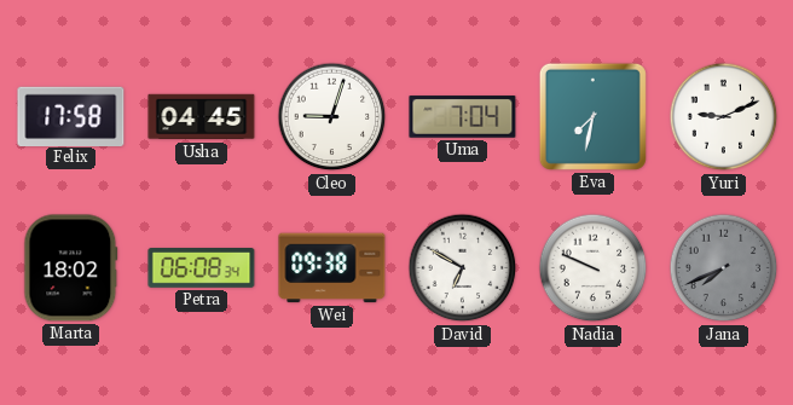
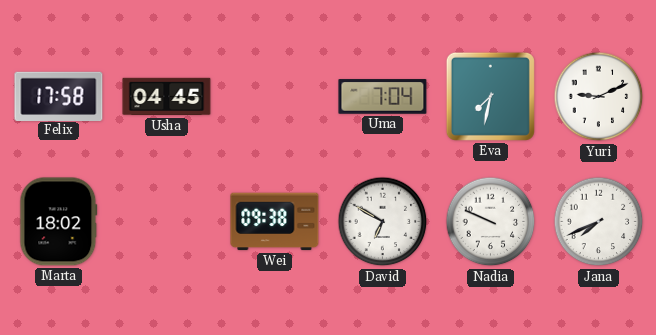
Cleo: 9:03 -> none (332, 117)
Petra: 06:08 -> none (202, 268)
Jana dial: grey -> white (599, 222)
